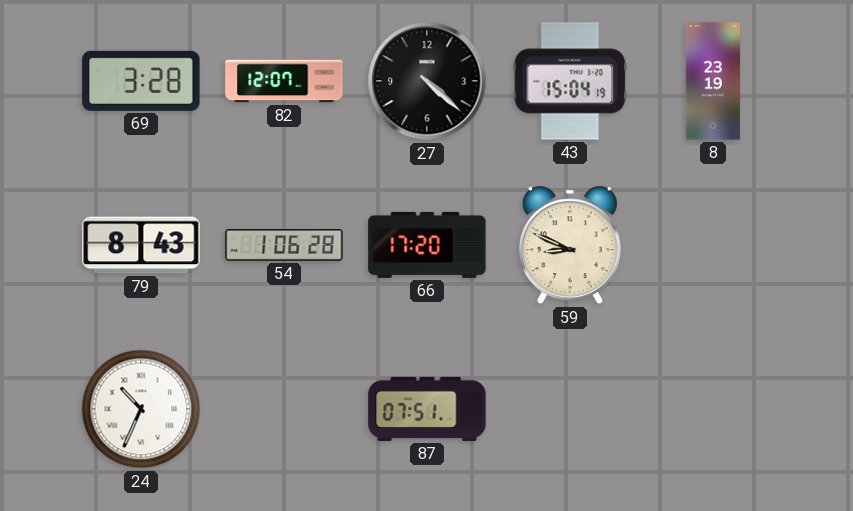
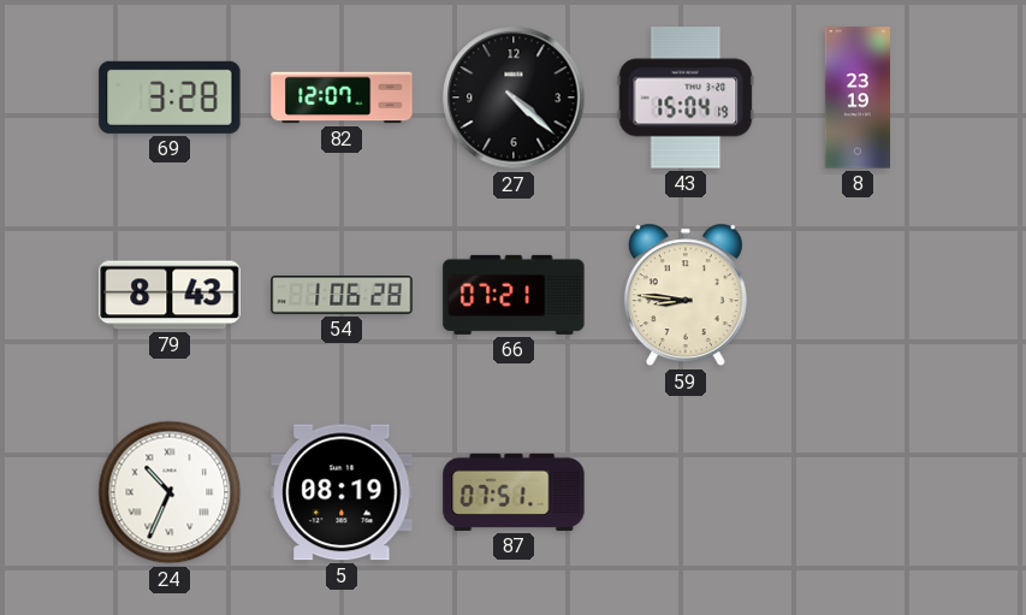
66: 17:20 -> 07:21 (514, 295)
59: 8:49 -> 8:46 (686, 295)
5: none -> 08:19 (342, 492)
